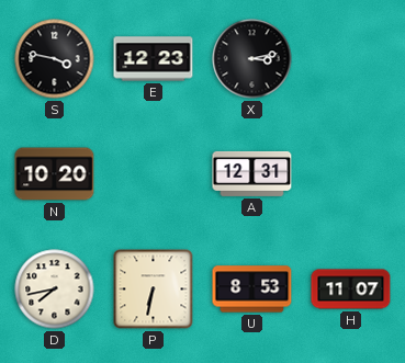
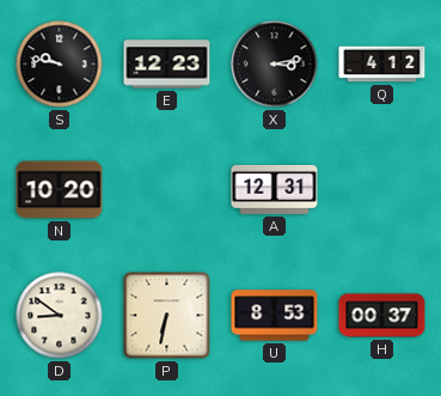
S: 3:47 -> 9:47 (60, 65)
Q: none -> 4:12 (382, 65)
D: 7:43 -> 8:51 (60, 316)
H: 11:07 -> 00:37 (382, 316)
